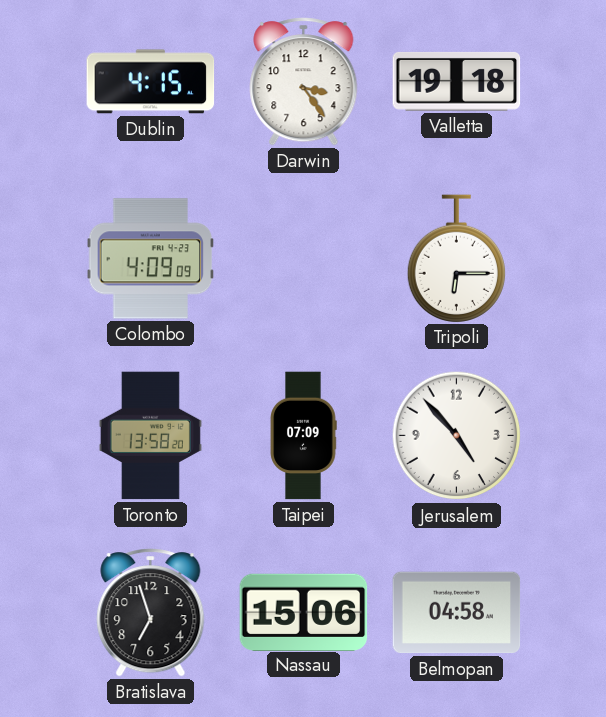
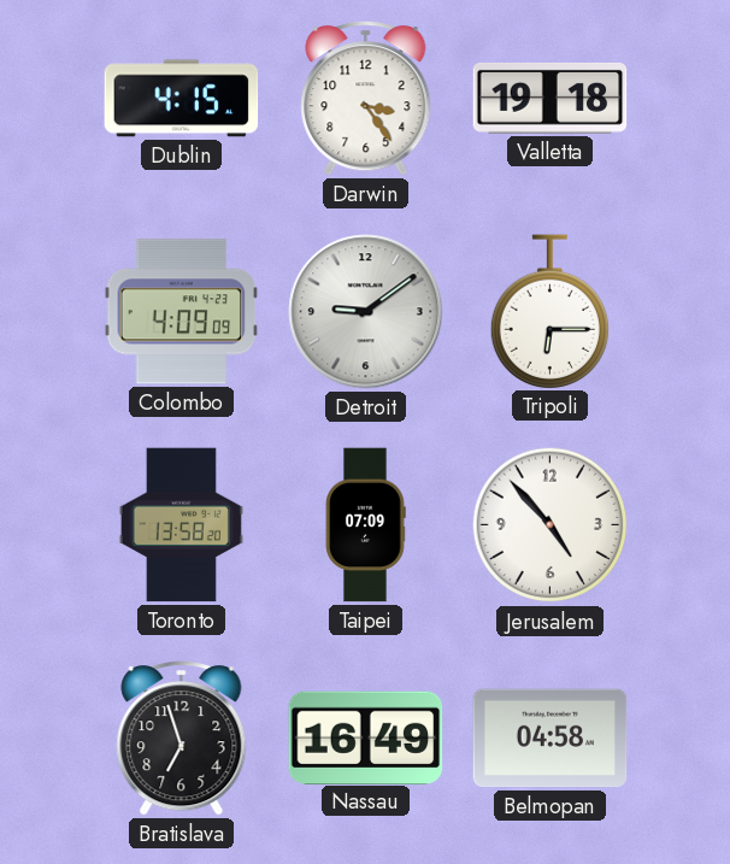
Detroit: none -> 9:09 (366, 312)
Nassau: 15:06 -> 16:49 (366, 737)
